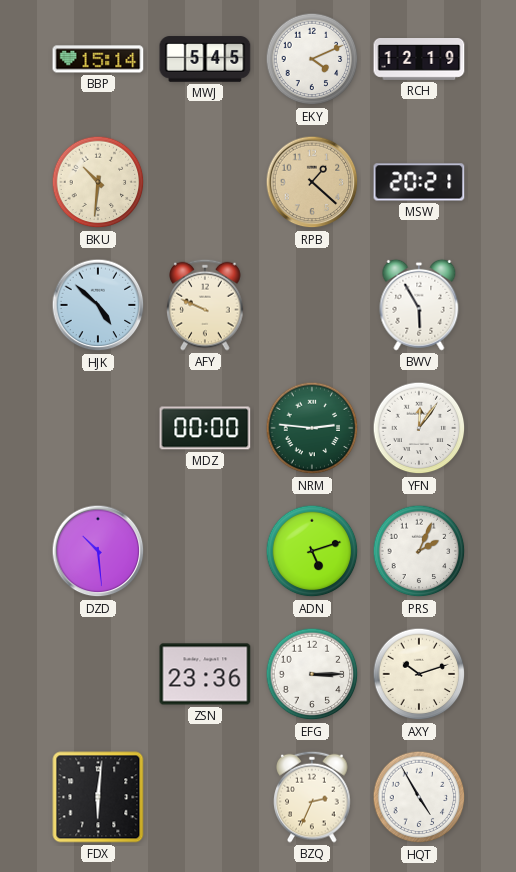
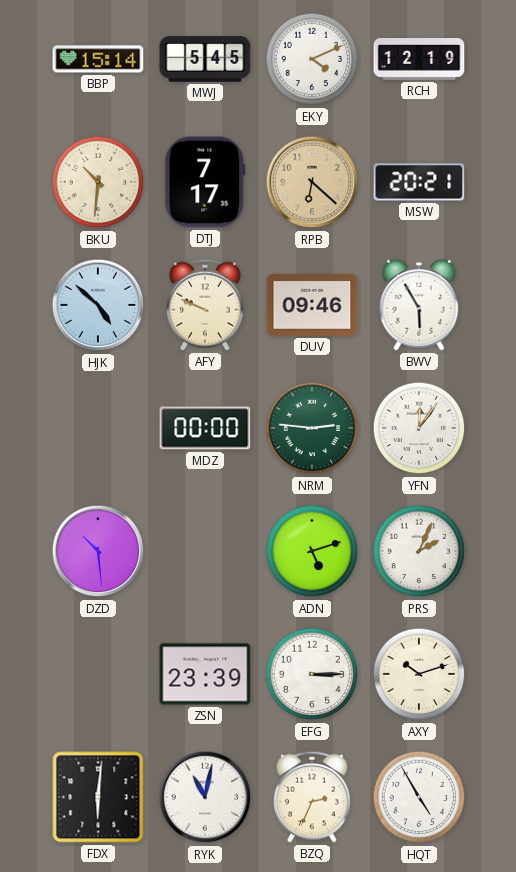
DTJ: none -> 7:17 (205, 182)
RPB: 1:22 -> 6:22 (312, 182)
DUV: none -> 09:46 (312, 305)
ZSN: 23:36 -> 23:39 (205, 674)
RYK: none -> 11:02 (205, 797)
